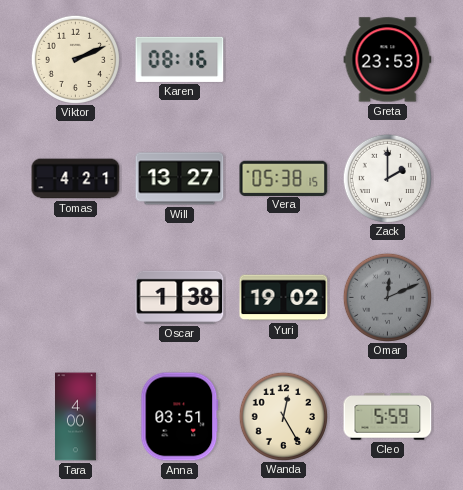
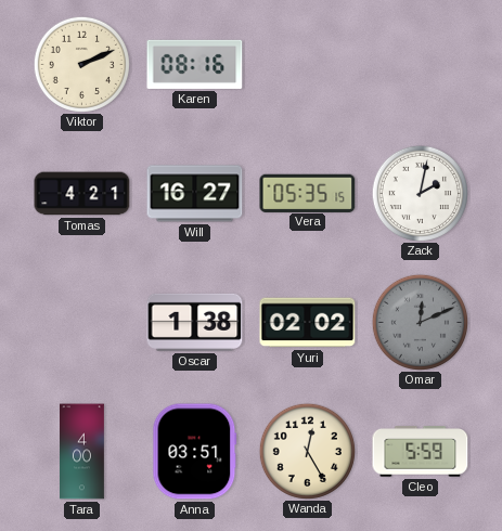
Greta: 23:53 -> none (388, 60)
Will: 13:27 -> 16:27 (195, 194)
Vera: 05:38 -> 05:35 (308, 193)
Zack: 2:00 -> 2:02 (420, 193)
Yuri: 19:02 -> 02:02 (308, 323)
